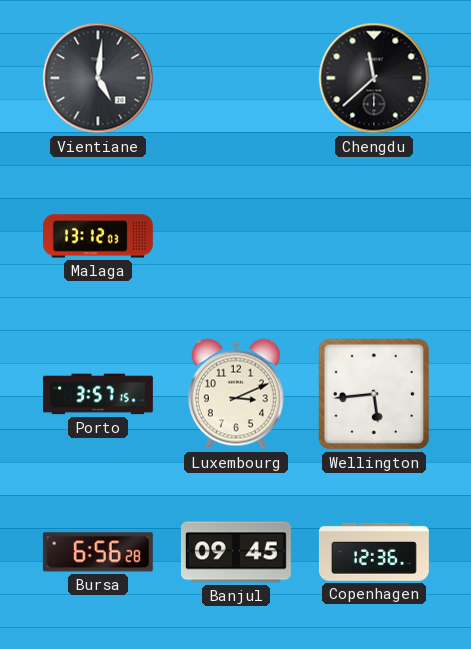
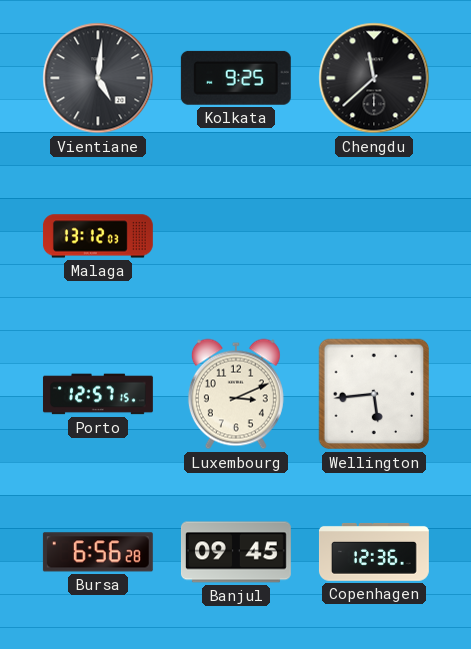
Kolkata: none -> 9:25 (236, 78)
Porto: 3:57 -> 12:57 (98, 394)
